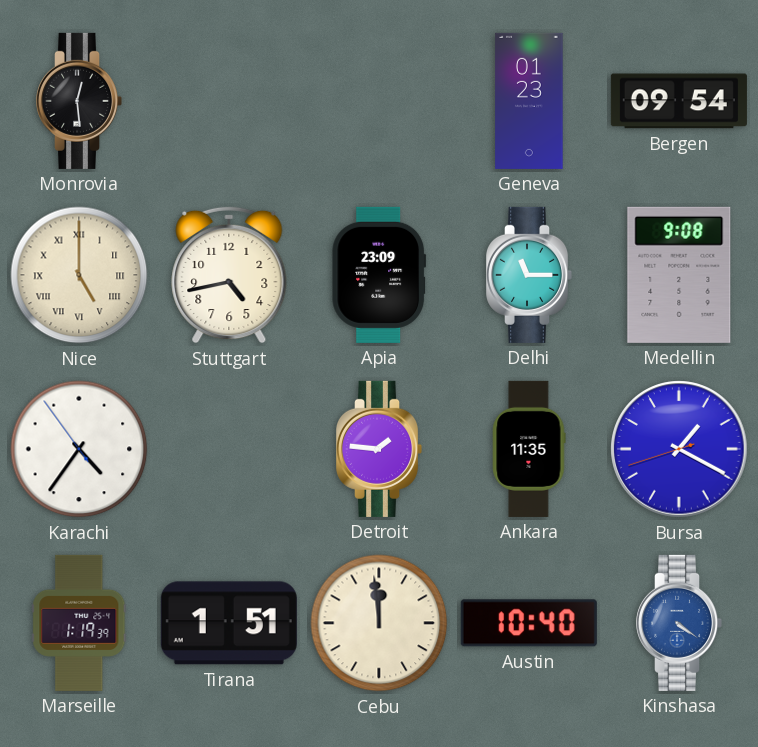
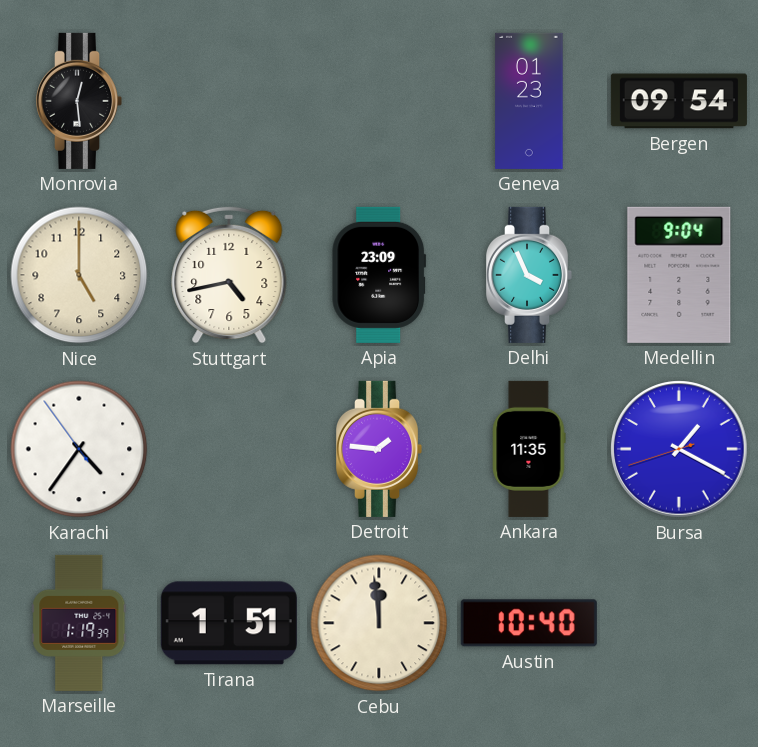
Nice numerals: Roman -> Arabic (79, 275)
Delhi: 11:15 -> 3:56 (530, 275)
Medellin: 9:08 -> 9:04 (679, 275)
Kinshasa: 4:21 -> none (680, 623)
